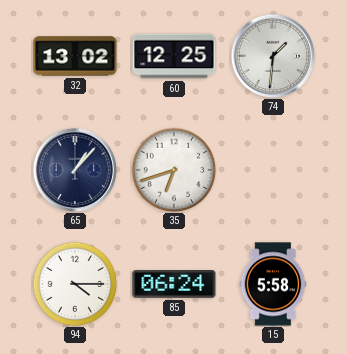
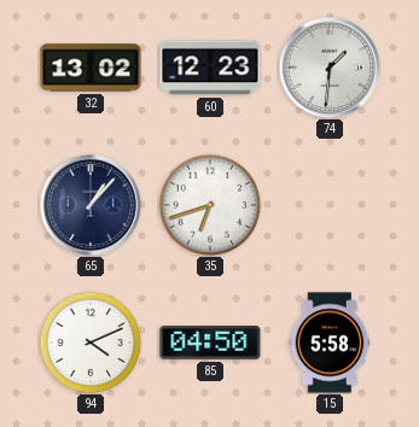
60: 12:25 -> 12:23 (210, 68)
94: 4:15 -> 4:11 (91, 343)
85: 06:24 -> 04:50 (210, 344)
